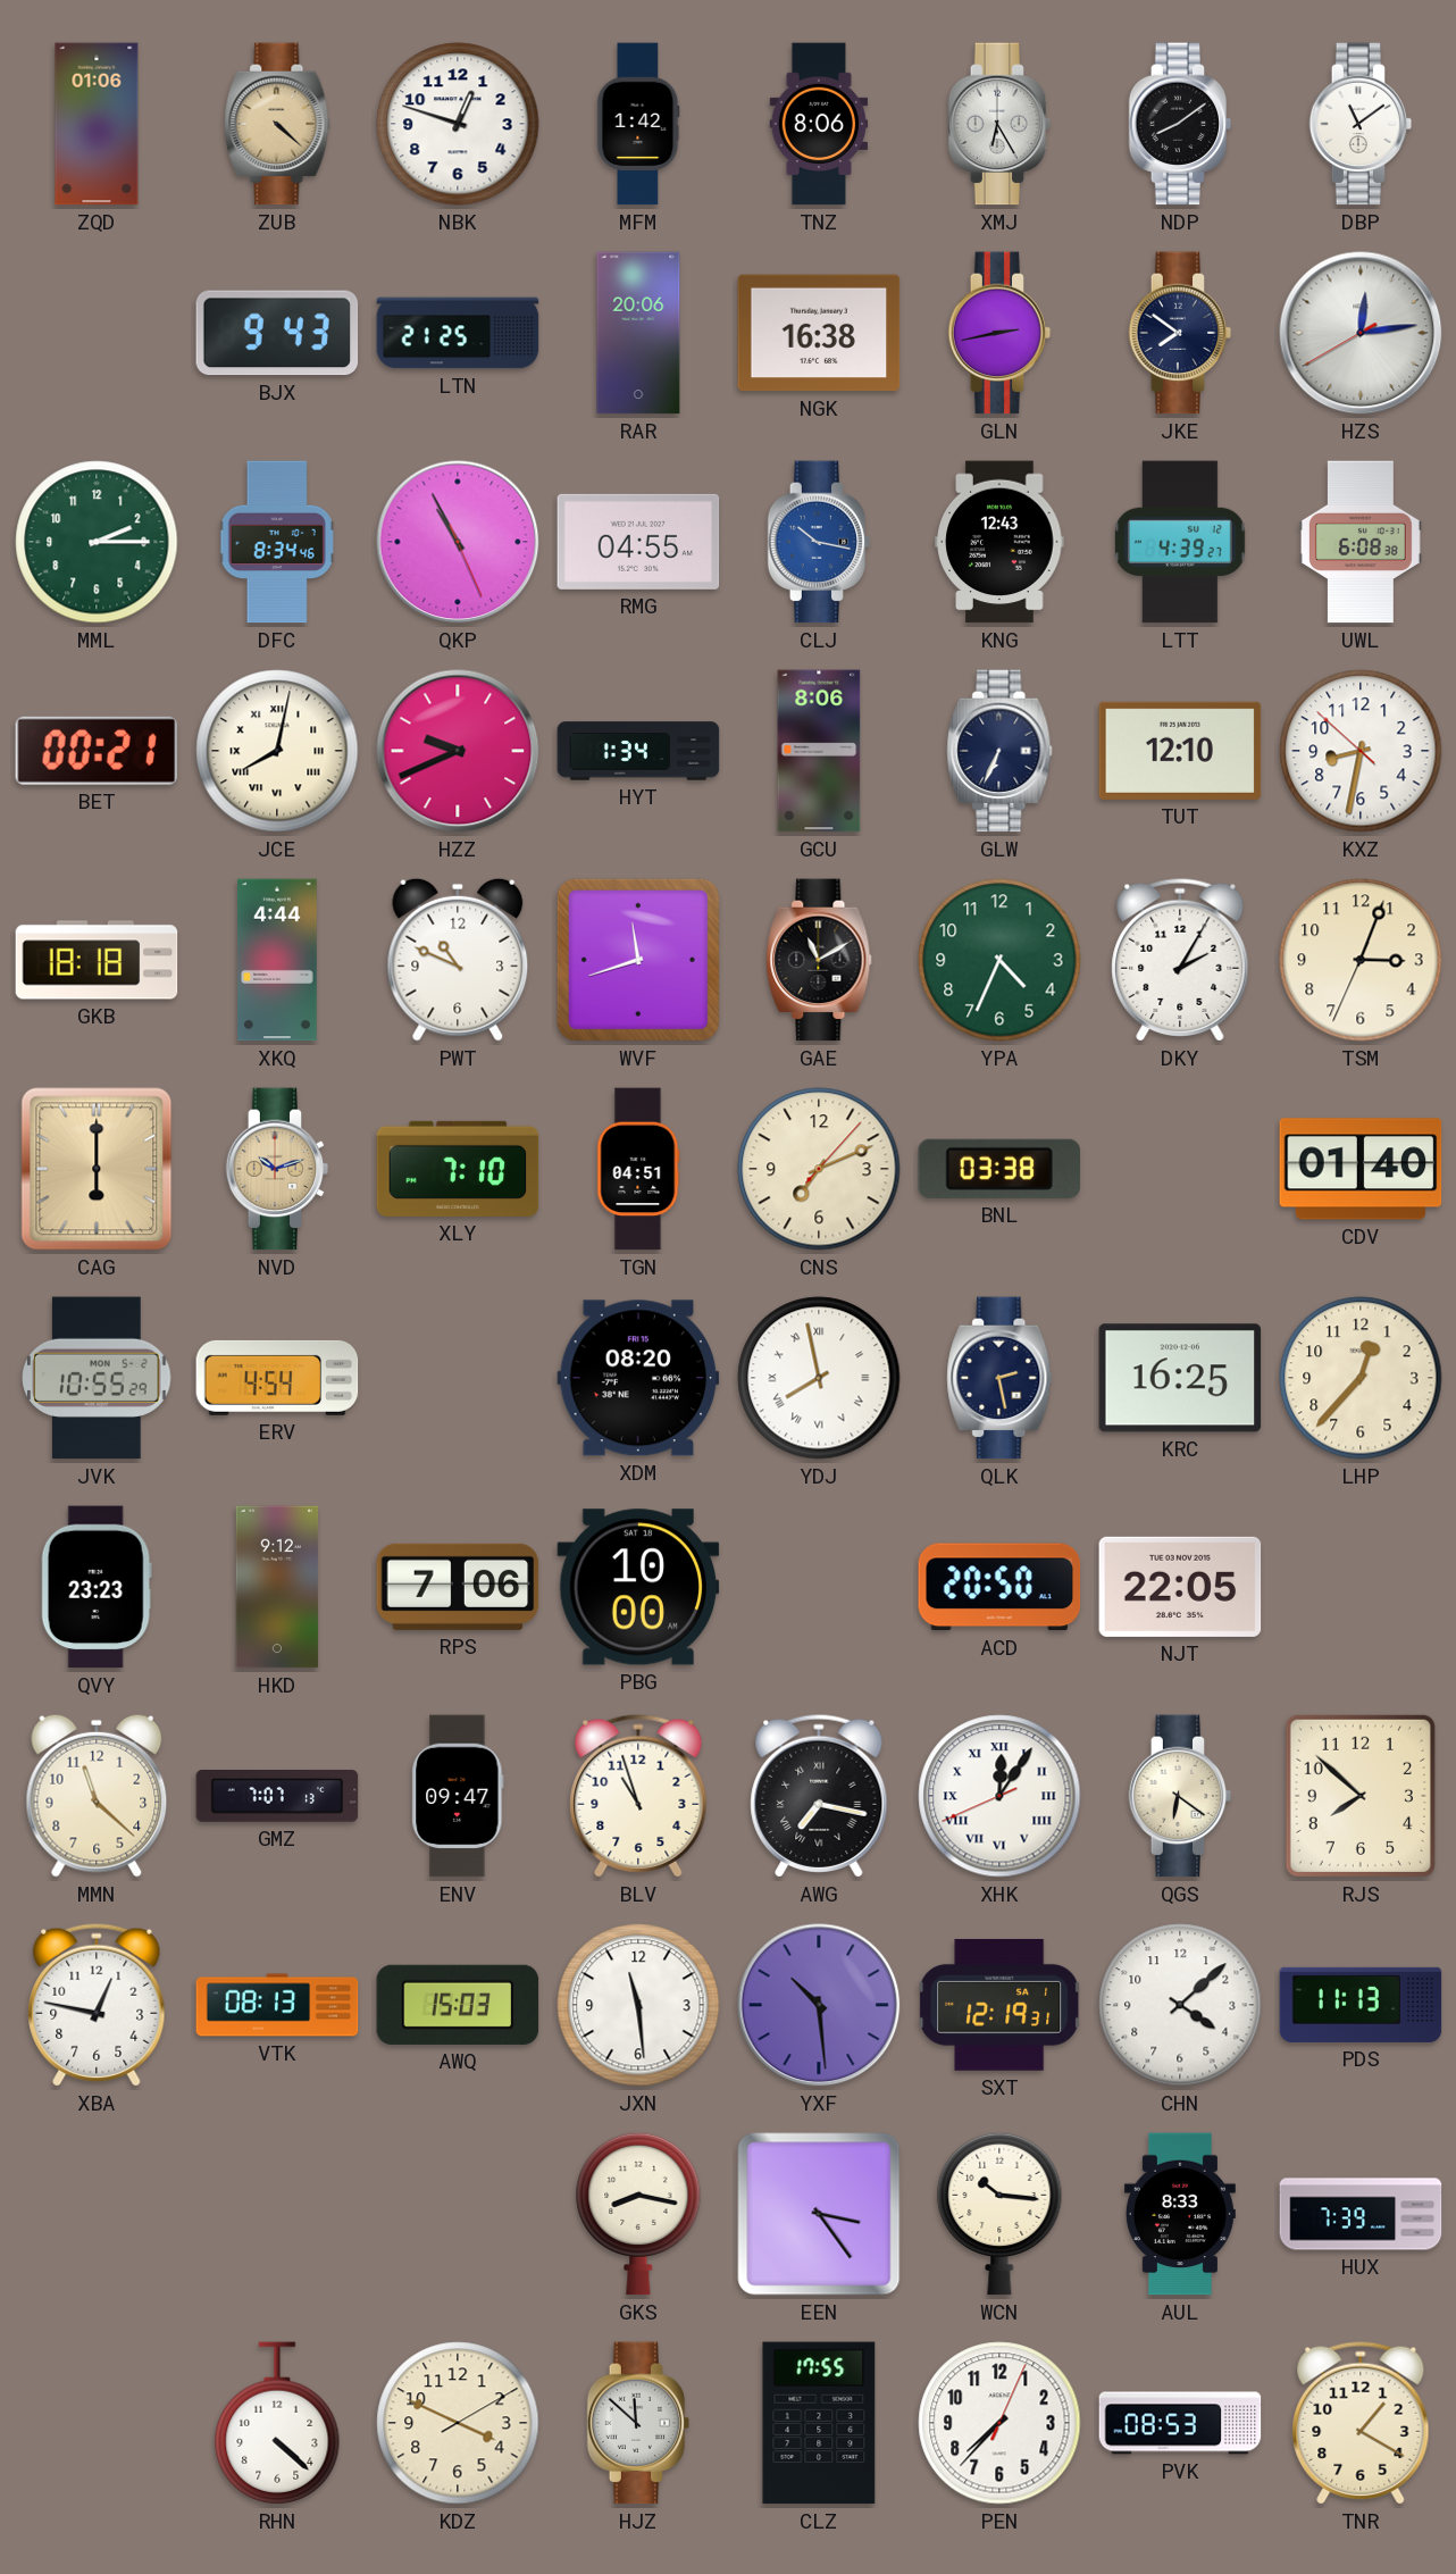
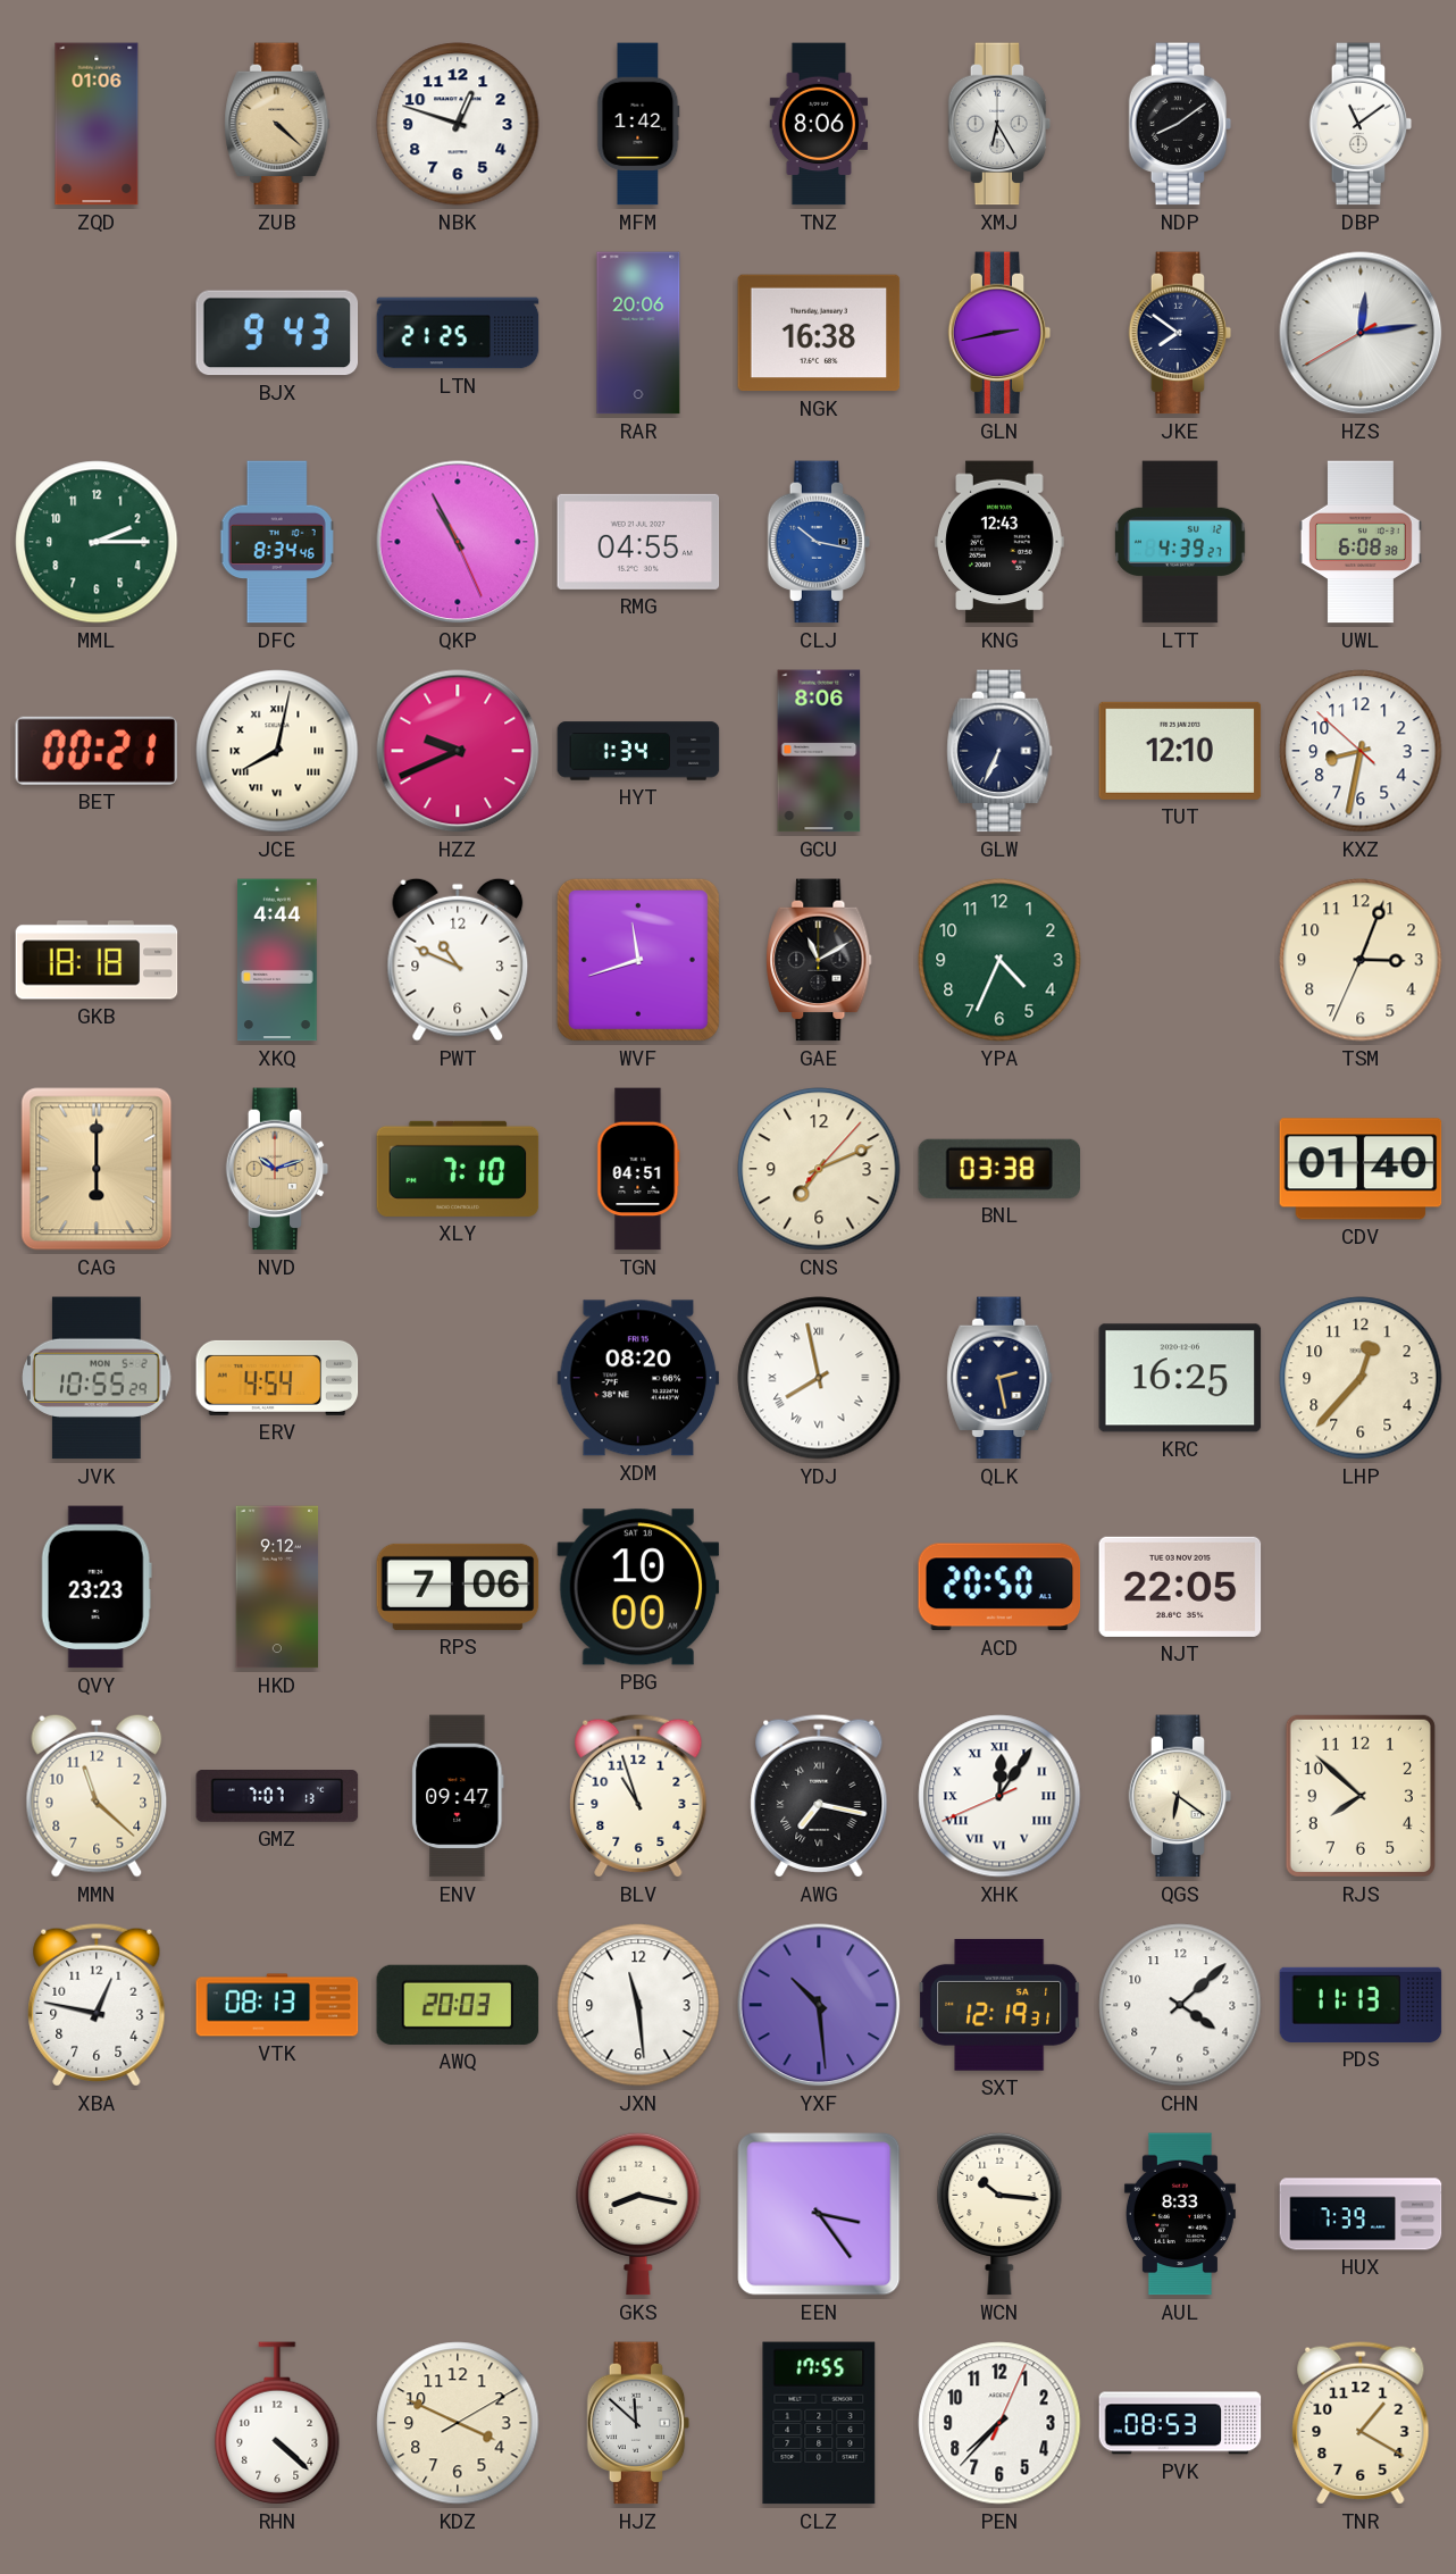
DKY: 2:05 -> none (1180, 960)
AWQ: 15:03 -> 20:03 (458, 2005)
